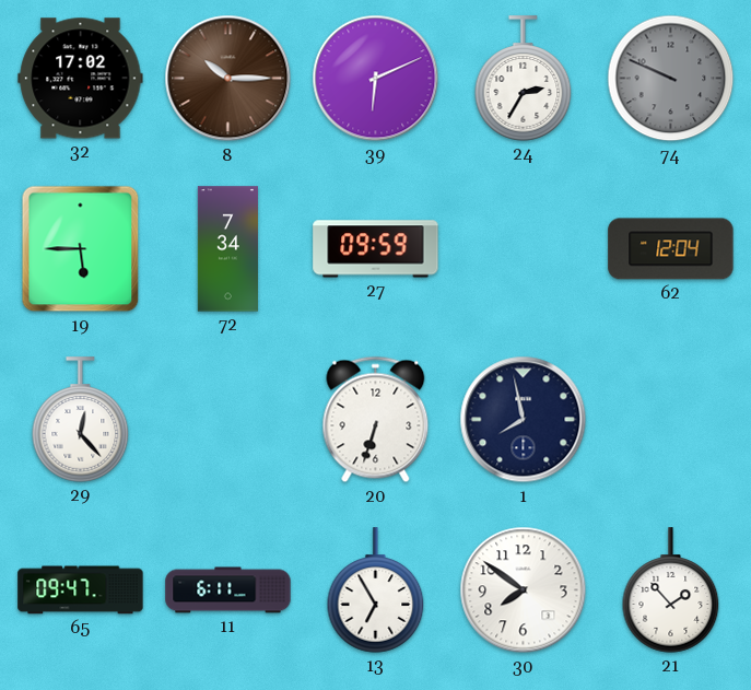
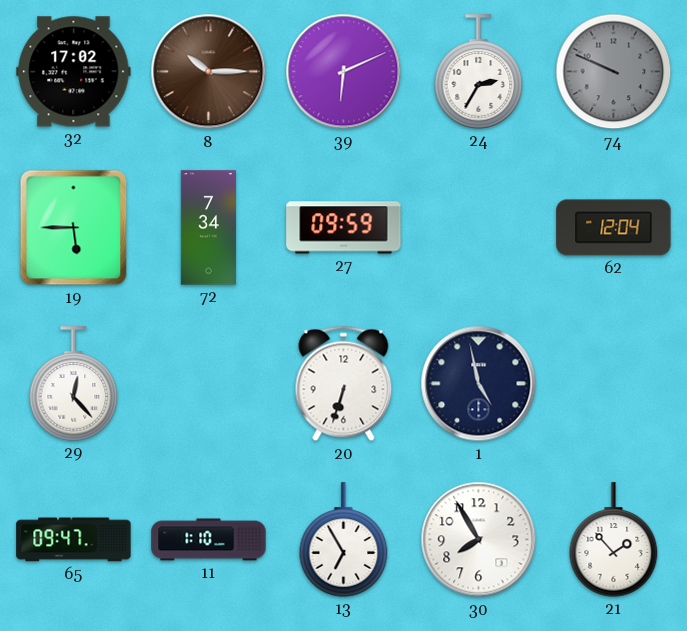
1: 7:58 -> 4:58 (479, 384)
11: 6:11 -> 1:10 (209, 540)
30: 7:51 -> 7:55 (479, 540)
